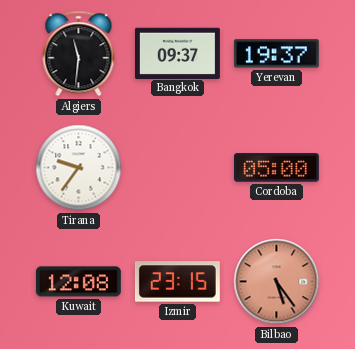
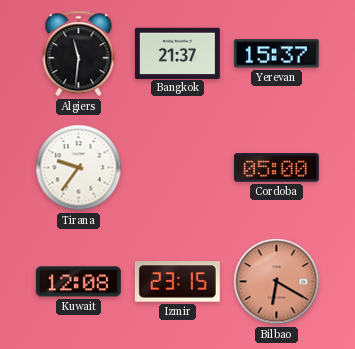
Bangkok: 09:37 -> 21:37 (177, 53)
Yerevan: 19:37 -> 15:37 (276, 54)
Bilbao: 5:24 -> 6:20 (277, 282)
